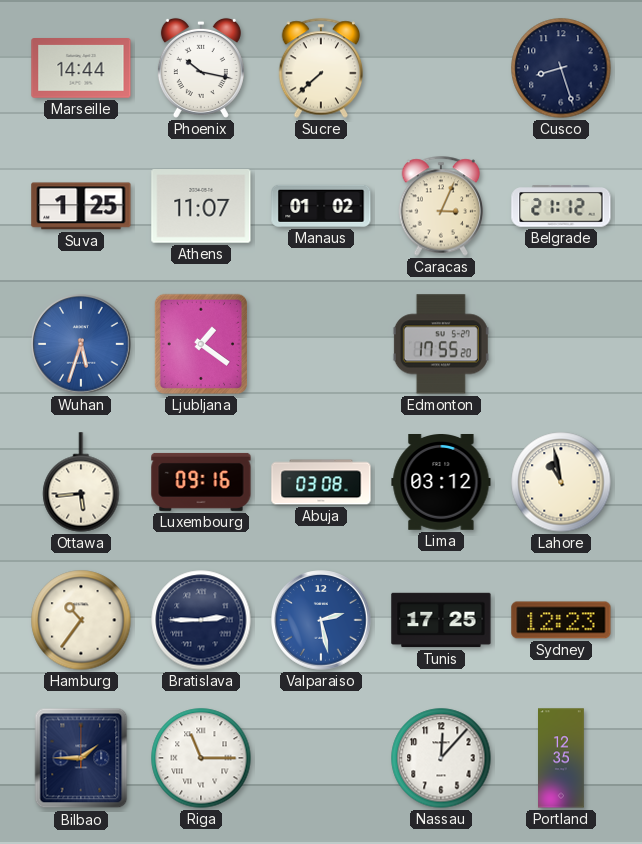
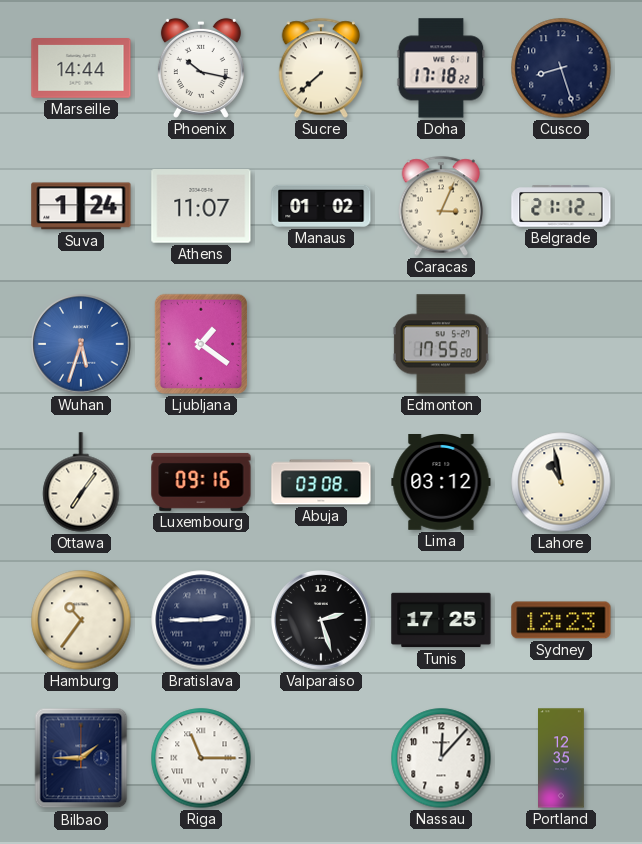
Doha: none -> 17:18 (441, 68)
Suva: 1:25 -> 1:24 (81, 206)
Ottawa: 5:44 -> 7:06 (81, 482)
Valparaiso: 2:28 -> 2:27 (321, 620)
Valparaiso dial: blue -> black (321, 620)
